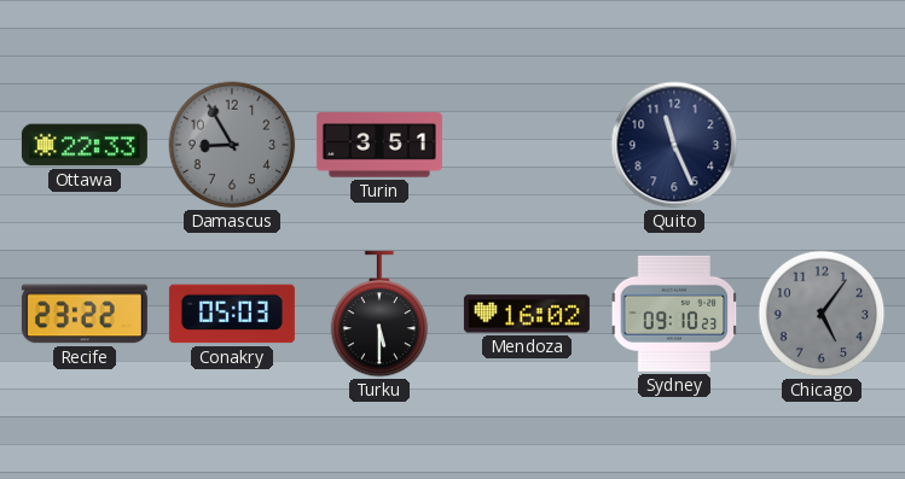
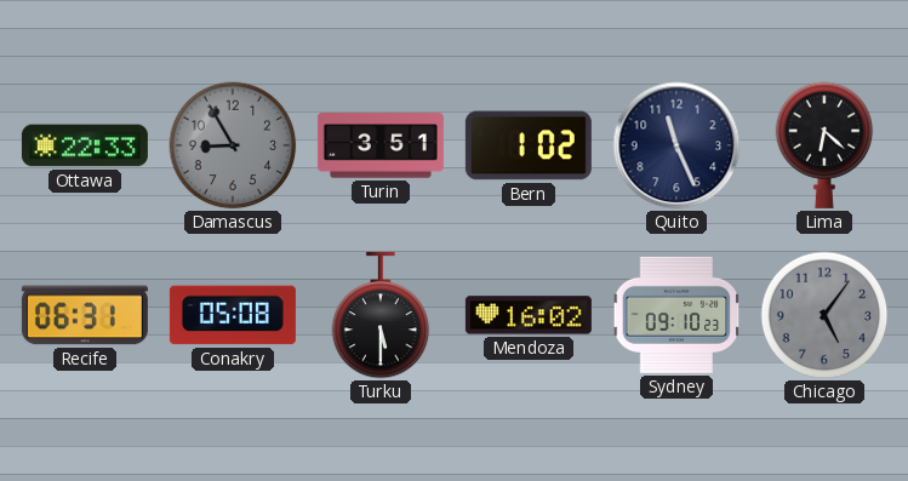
Bern: none -> 1:02 (529, 145)
Lima: none -> 6:22 (824, 145)
Recife: 23:22 -> 06:31 (85, 315)
Conakry: 05:03 -> 05:08 (233, 315)
